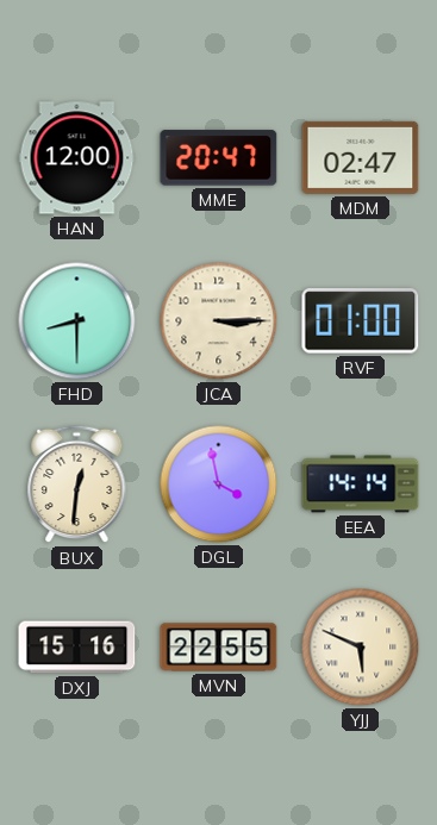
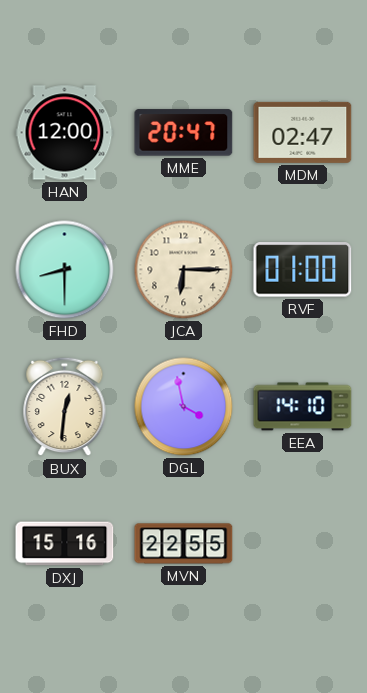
JCA: 3:15 -> 6:15 (184, 270)
EEA: 14:14 -> 14:10 (303, 407)
YJJ: 5:49 -> none (361, 648)
